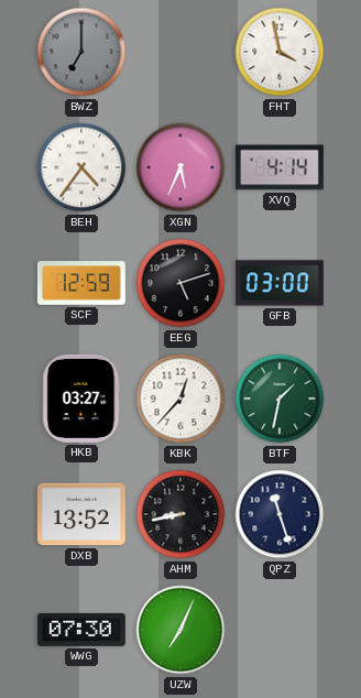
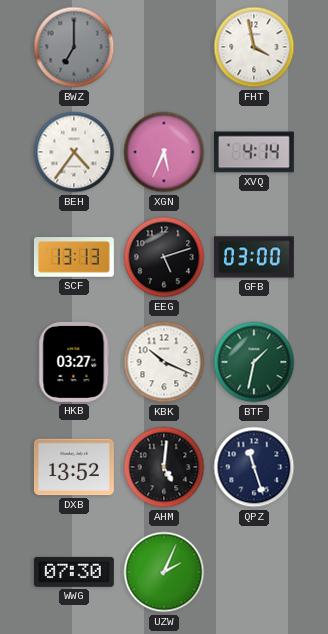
SCF: 12:59 -> 13:13 (74, 257)
KBK: 12:37 -> 10:19 (164, 362)
AHM: 8:43 -> 5:01 (164, 467)
UZW: 7:04 -> 2:04 (164, 572)
